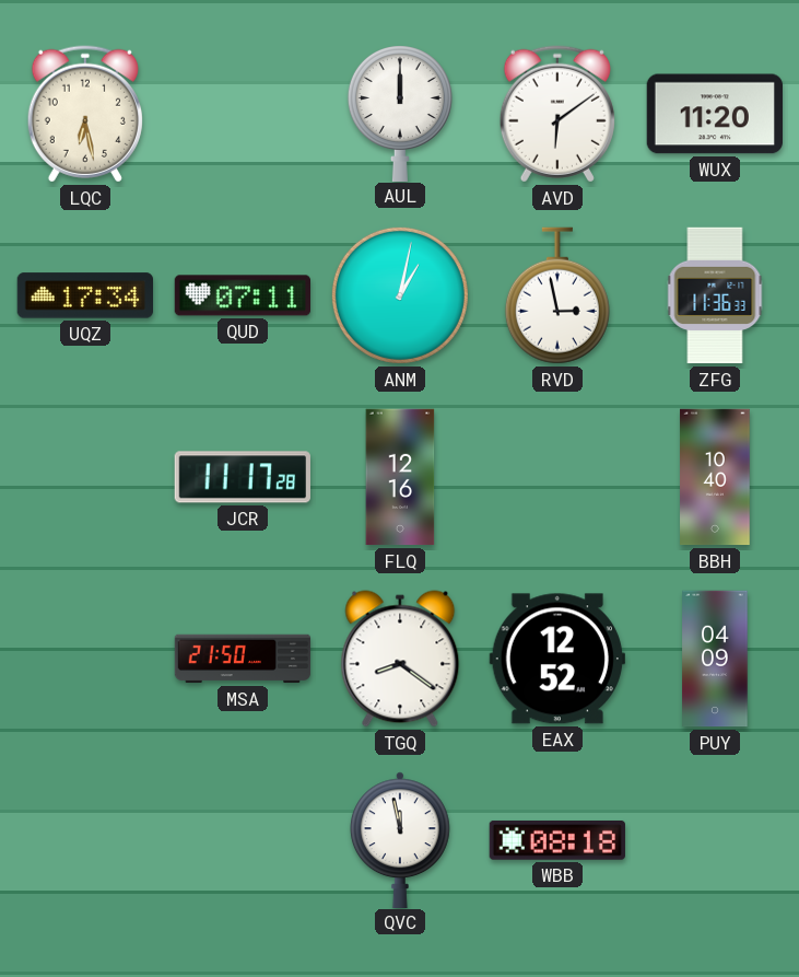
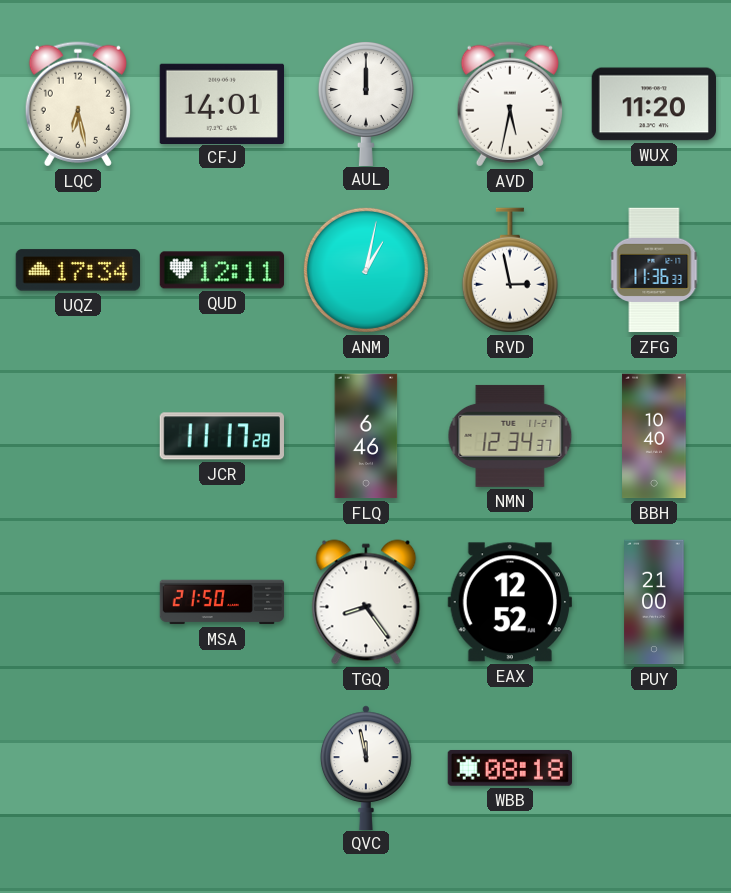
CFJ: none -> 14:01 (221, 103)
AVD: 6:09 -> 5:32 (510, 104)
QUD: 07:11 -> 12:11 (221, 270)
FLQ: 12:16 -> 6:46 (366, 436)
NMN: none -> 12:34 (510, 436)
TGQ: 8:21 -> 8:24 (366, 602)
PUY: 04:09 -> 21:00 (654, 602)
